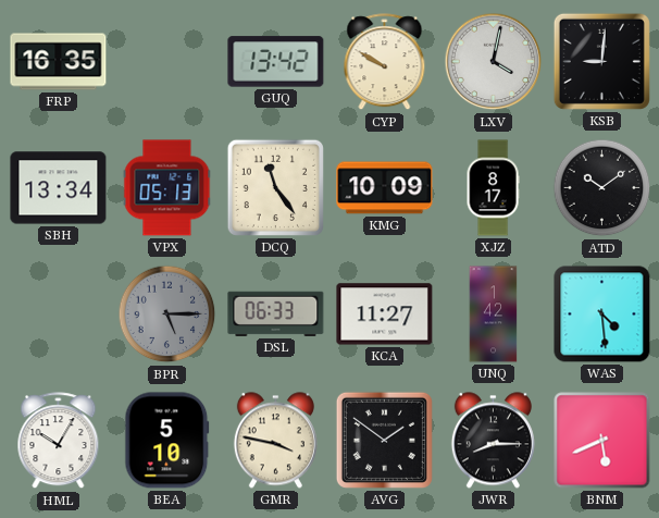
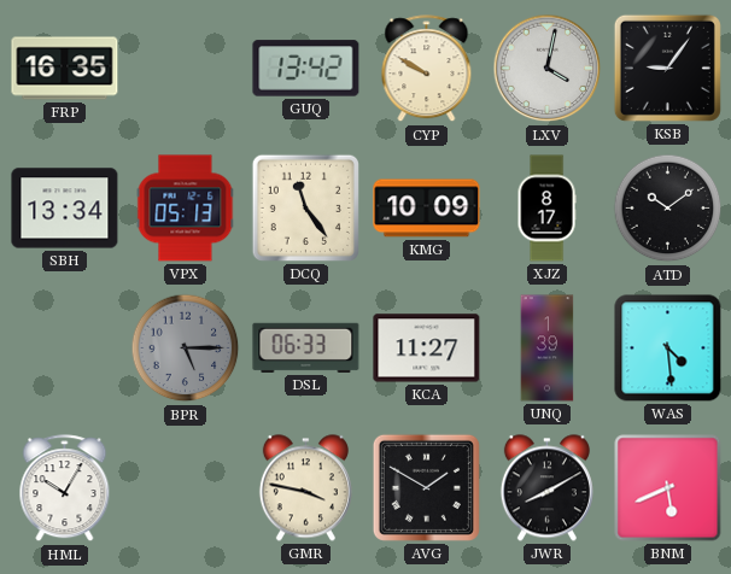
KSB: 9:01 -> 9:06 (667, 68)
UNQ: 1:42 -> 1:39 (548, 348)
BEA: 5:10 -> none (167, 441)
AVG: 1:51 -> 1:50 (426, 487)
JWR: 8:15 -> 8:10 (546, 488)
